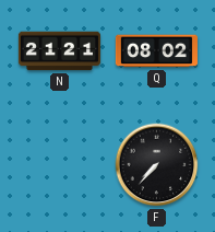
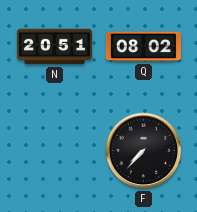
N: 21:21 -> 20:51 (54, 47)
